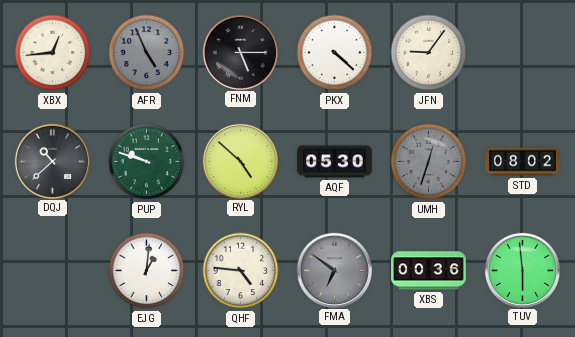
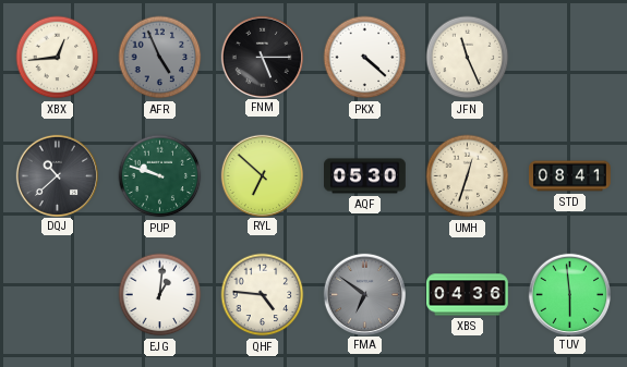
JFN: 9:06 -> 11:26 (468, 58)
RYL: 4:52 -> 6:52 (262, 175)
UMH dial: grey -> cream (468, 176)
STD: 08:02 -> 08:41 (570, 176)
XBS: 00:36 -> 04:36 (468, 295)
